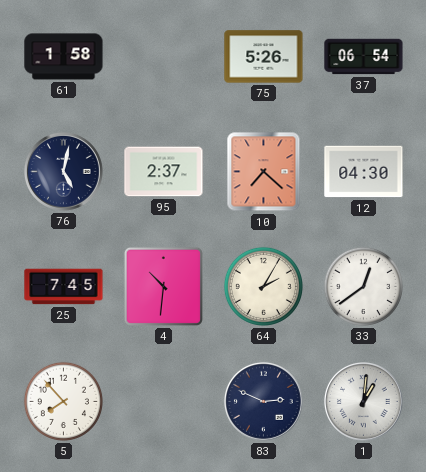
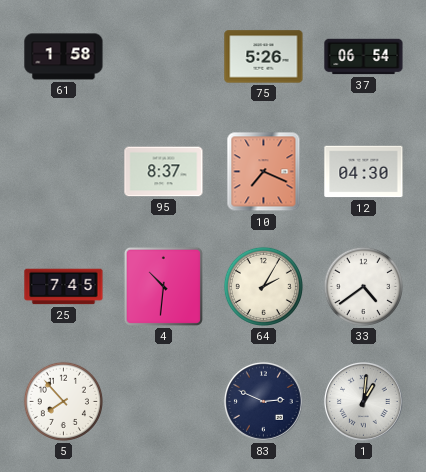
76: 5:02 -> none (63, 171)
95: 2:37 -> 8:37 (164, 172)
10: 7:22 -> 7:19 (264, 172)
33: 12:39 -> 4:39 (363, 286)
